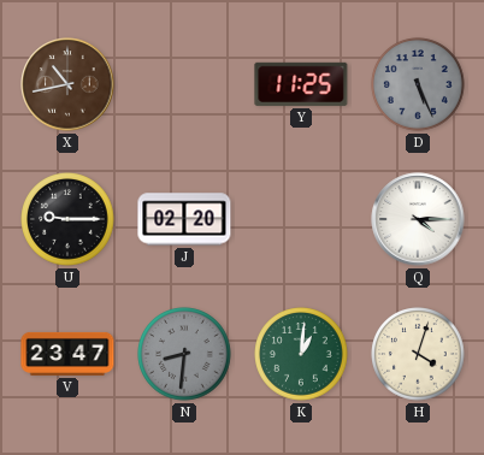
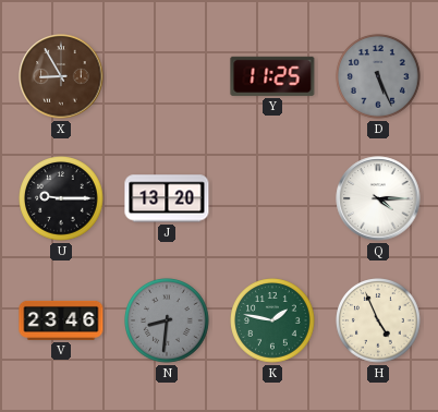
X: 10:43 -> 8:55 (61, 76)
J: 02:20 -> 13:20 (167, 198)
V: 23:47 -> 23:46 (61, 320)
K: 1:01 -> 1:47 (272, 320)
H: 4:03 -> 4:56 (378, 320)
